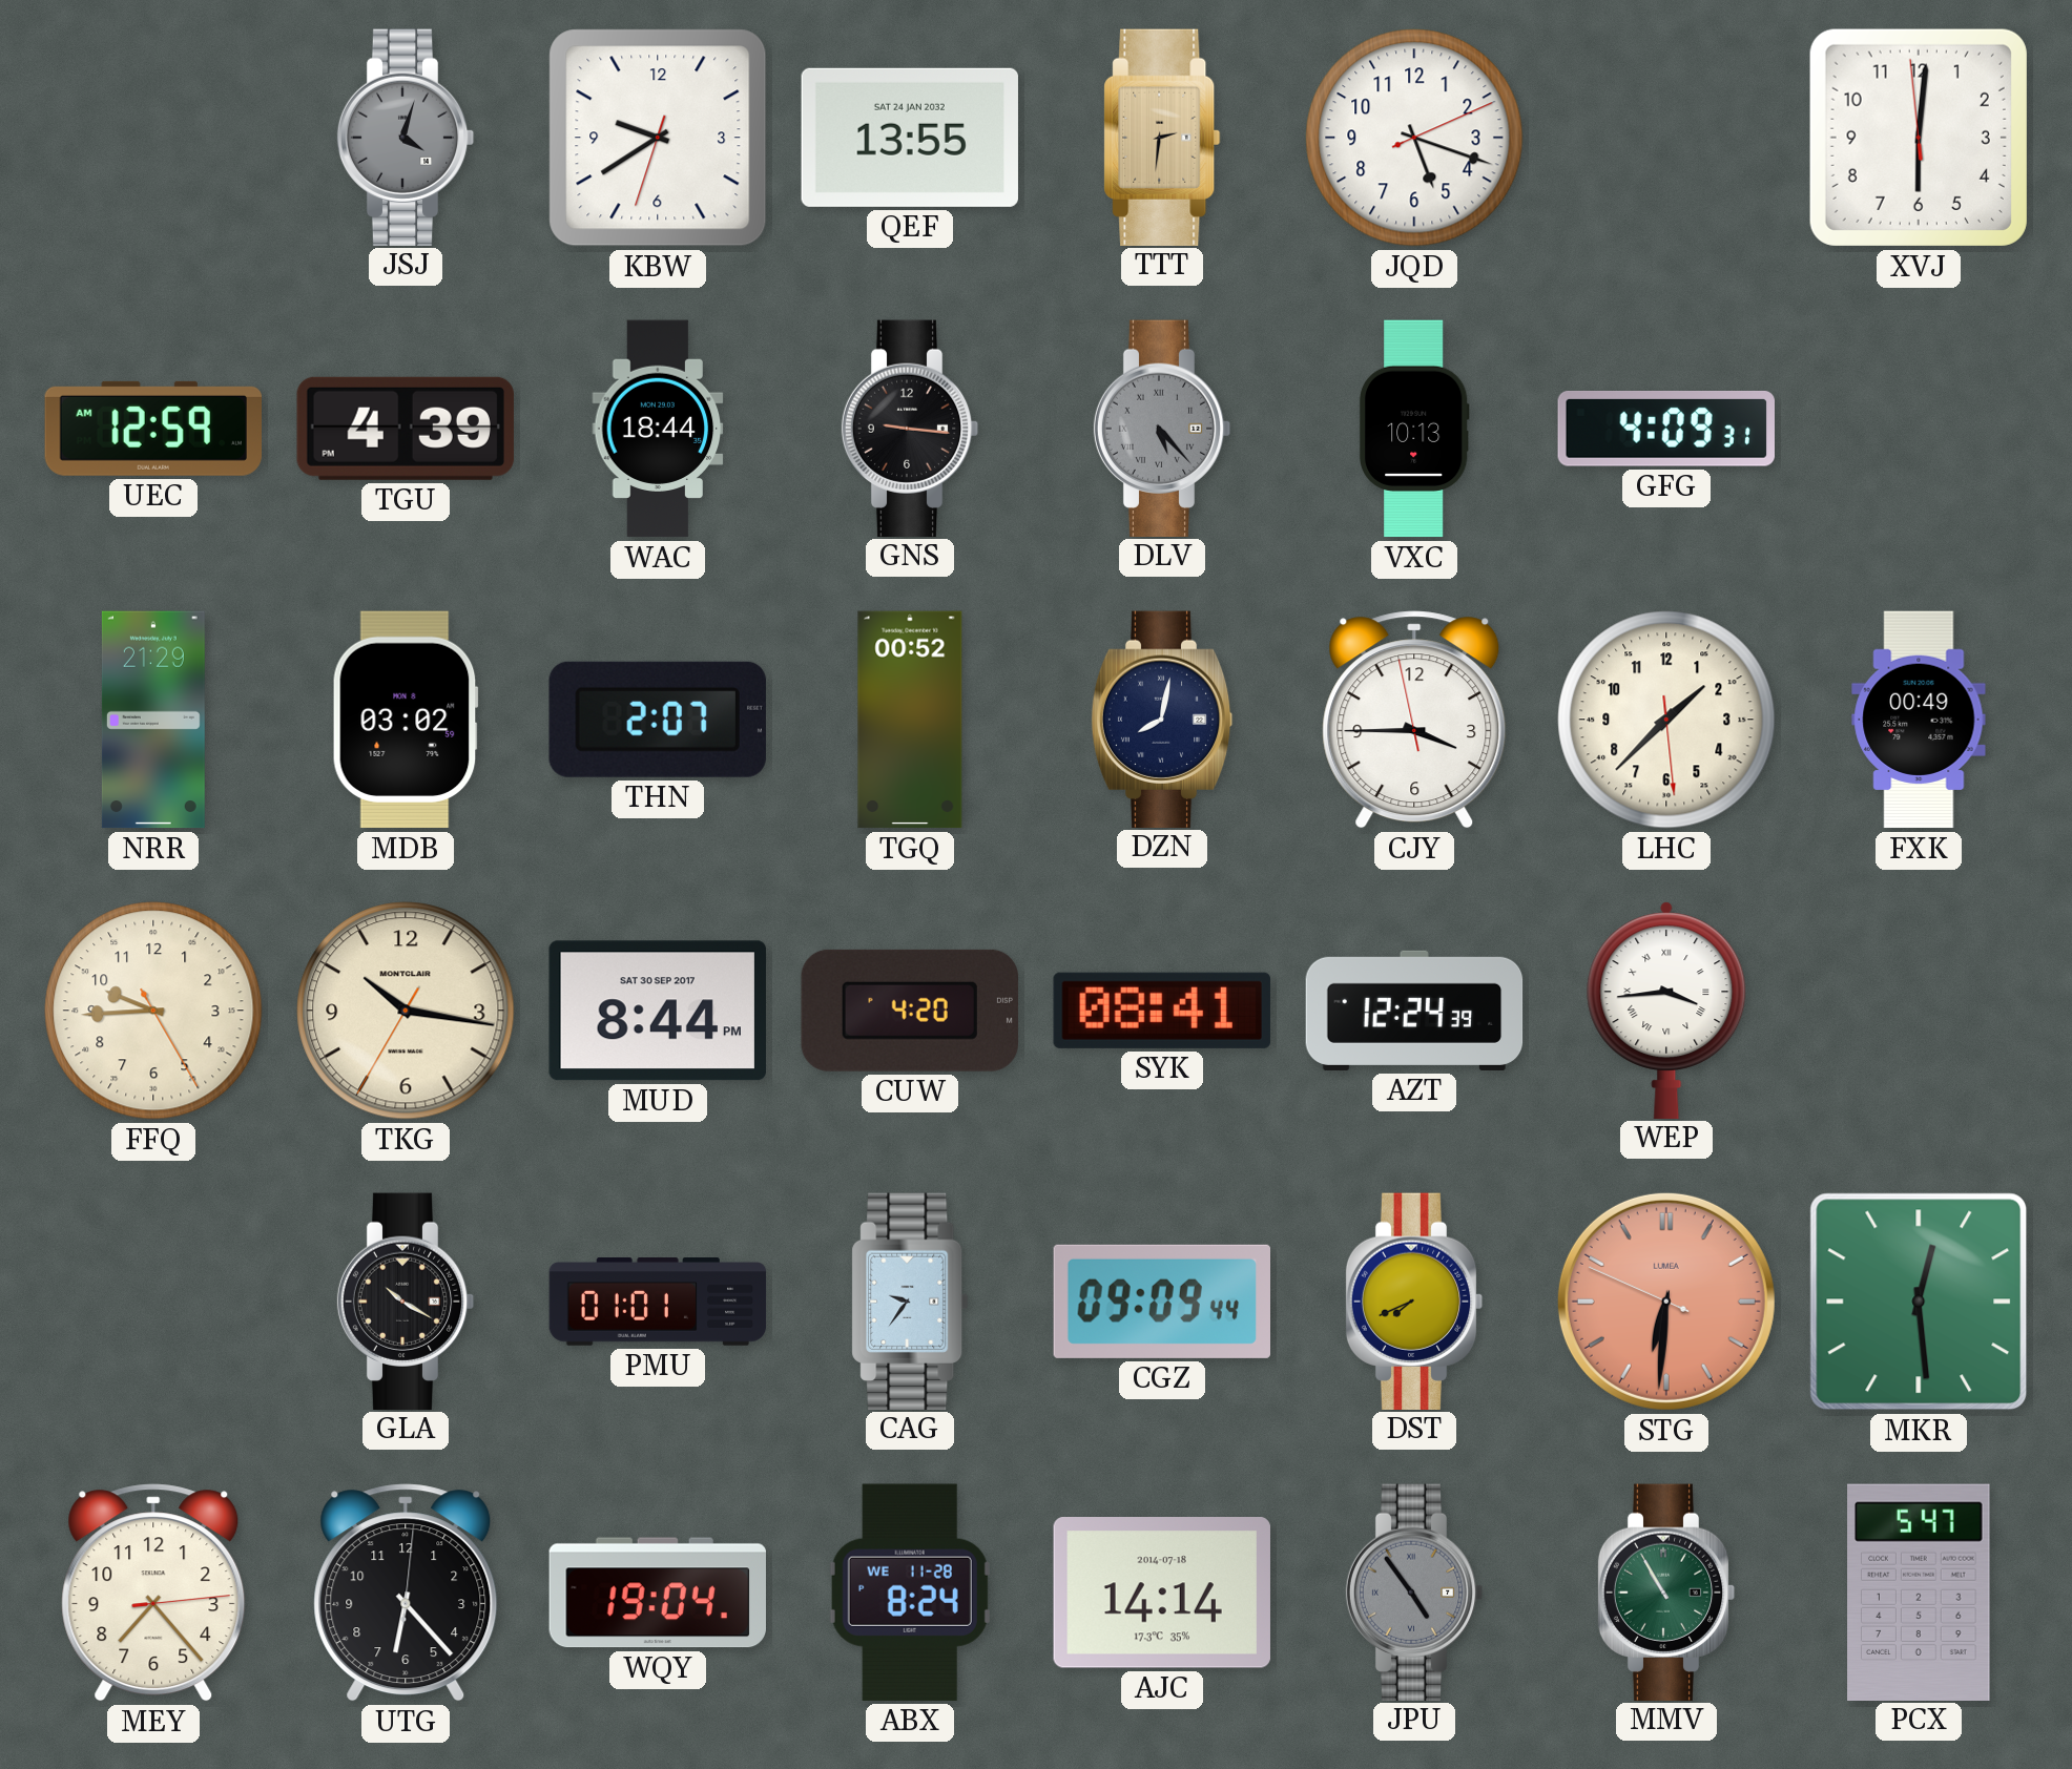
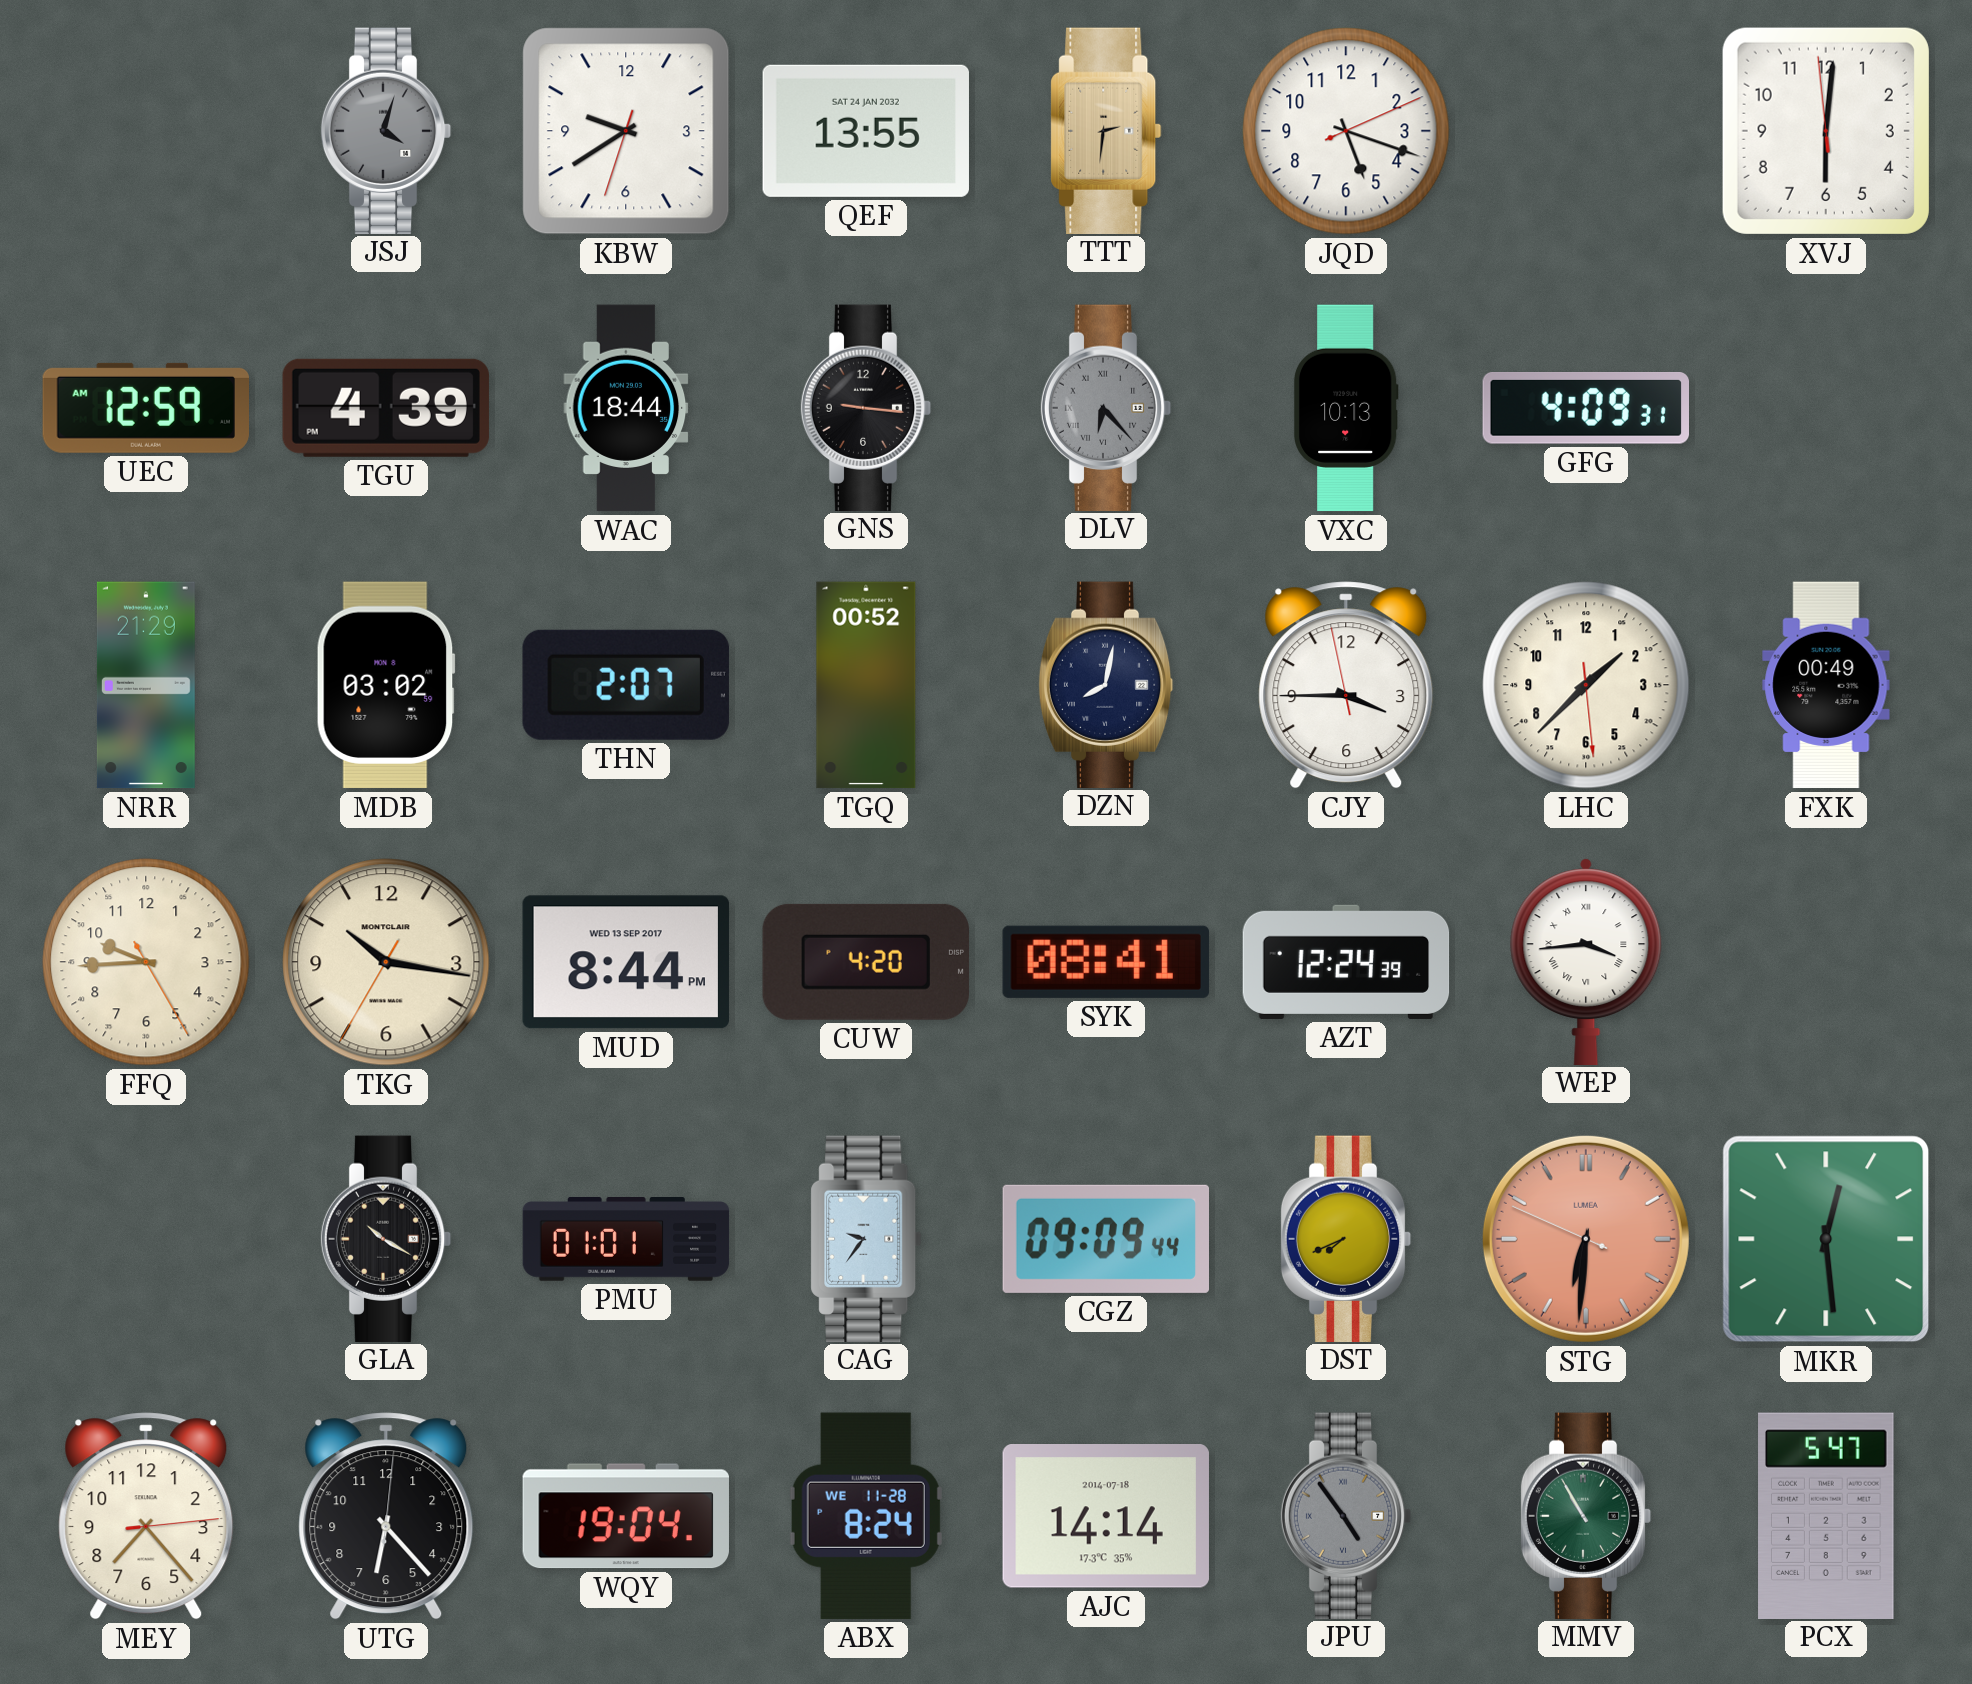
DLV: 5:23 -> 6:23 (1106, 407)
MUD date: SAT 30 SEP 2017 -> WED 13 SEP 2017 (626, 962)
